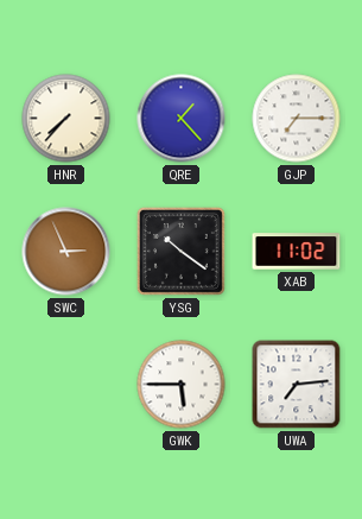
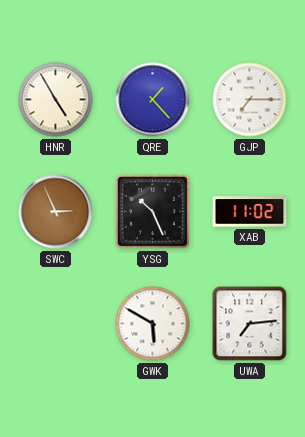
HNR: 7:37 -> 4:55 (56, 100)
YSG: 10:21 -> 10:26 (152, 211)
GWK: 5:45 -> 5:50 (153, 324)
